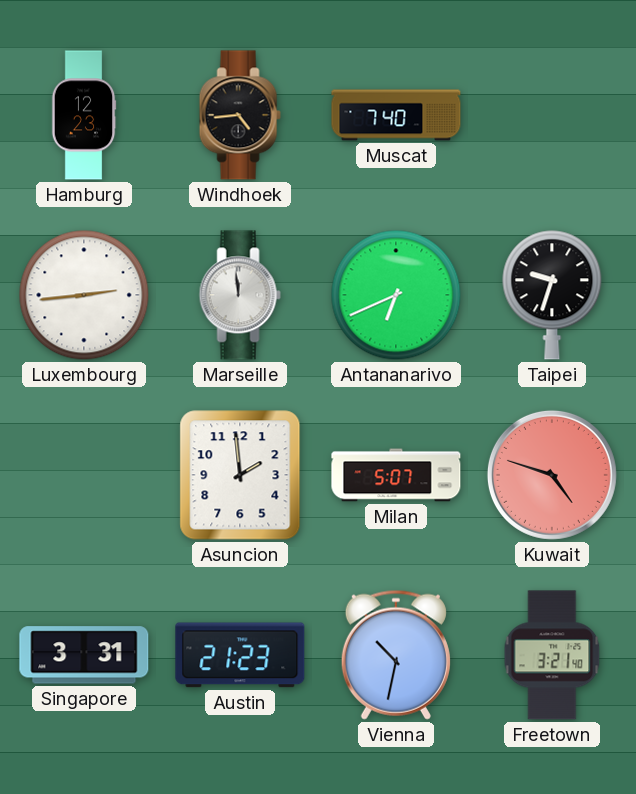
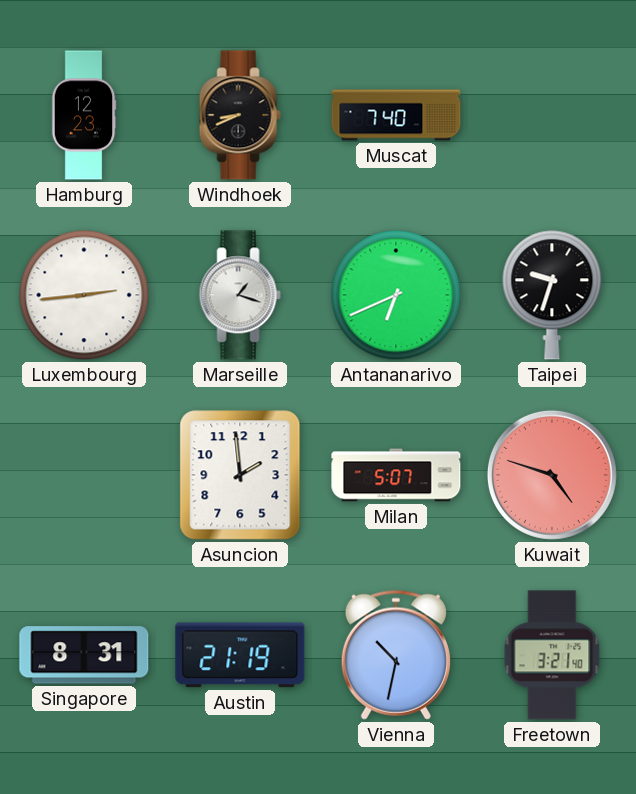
Windhoek: 4:44 -> 8:41 (240, 115)
Marseille: 11:59 -> 1:18 (240, 295)
Singapore: 3:31 -> 8:31 (84, 655)
Austin: 21:23 -> 21:19 (240, 655)
